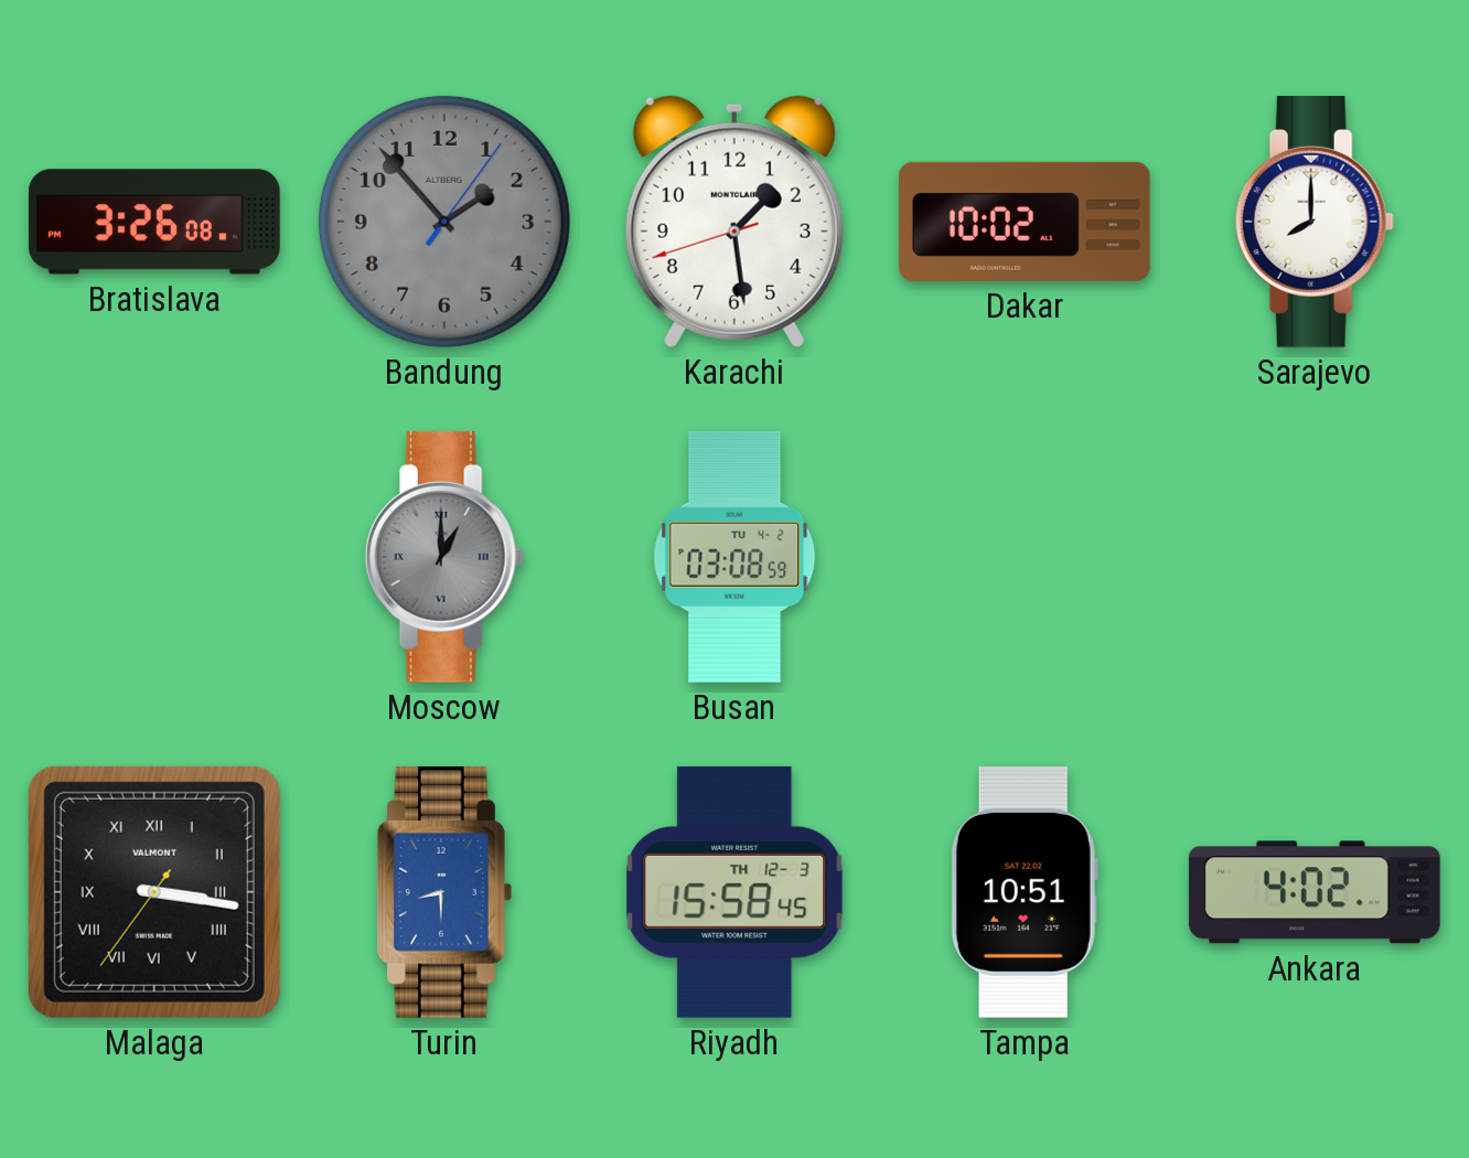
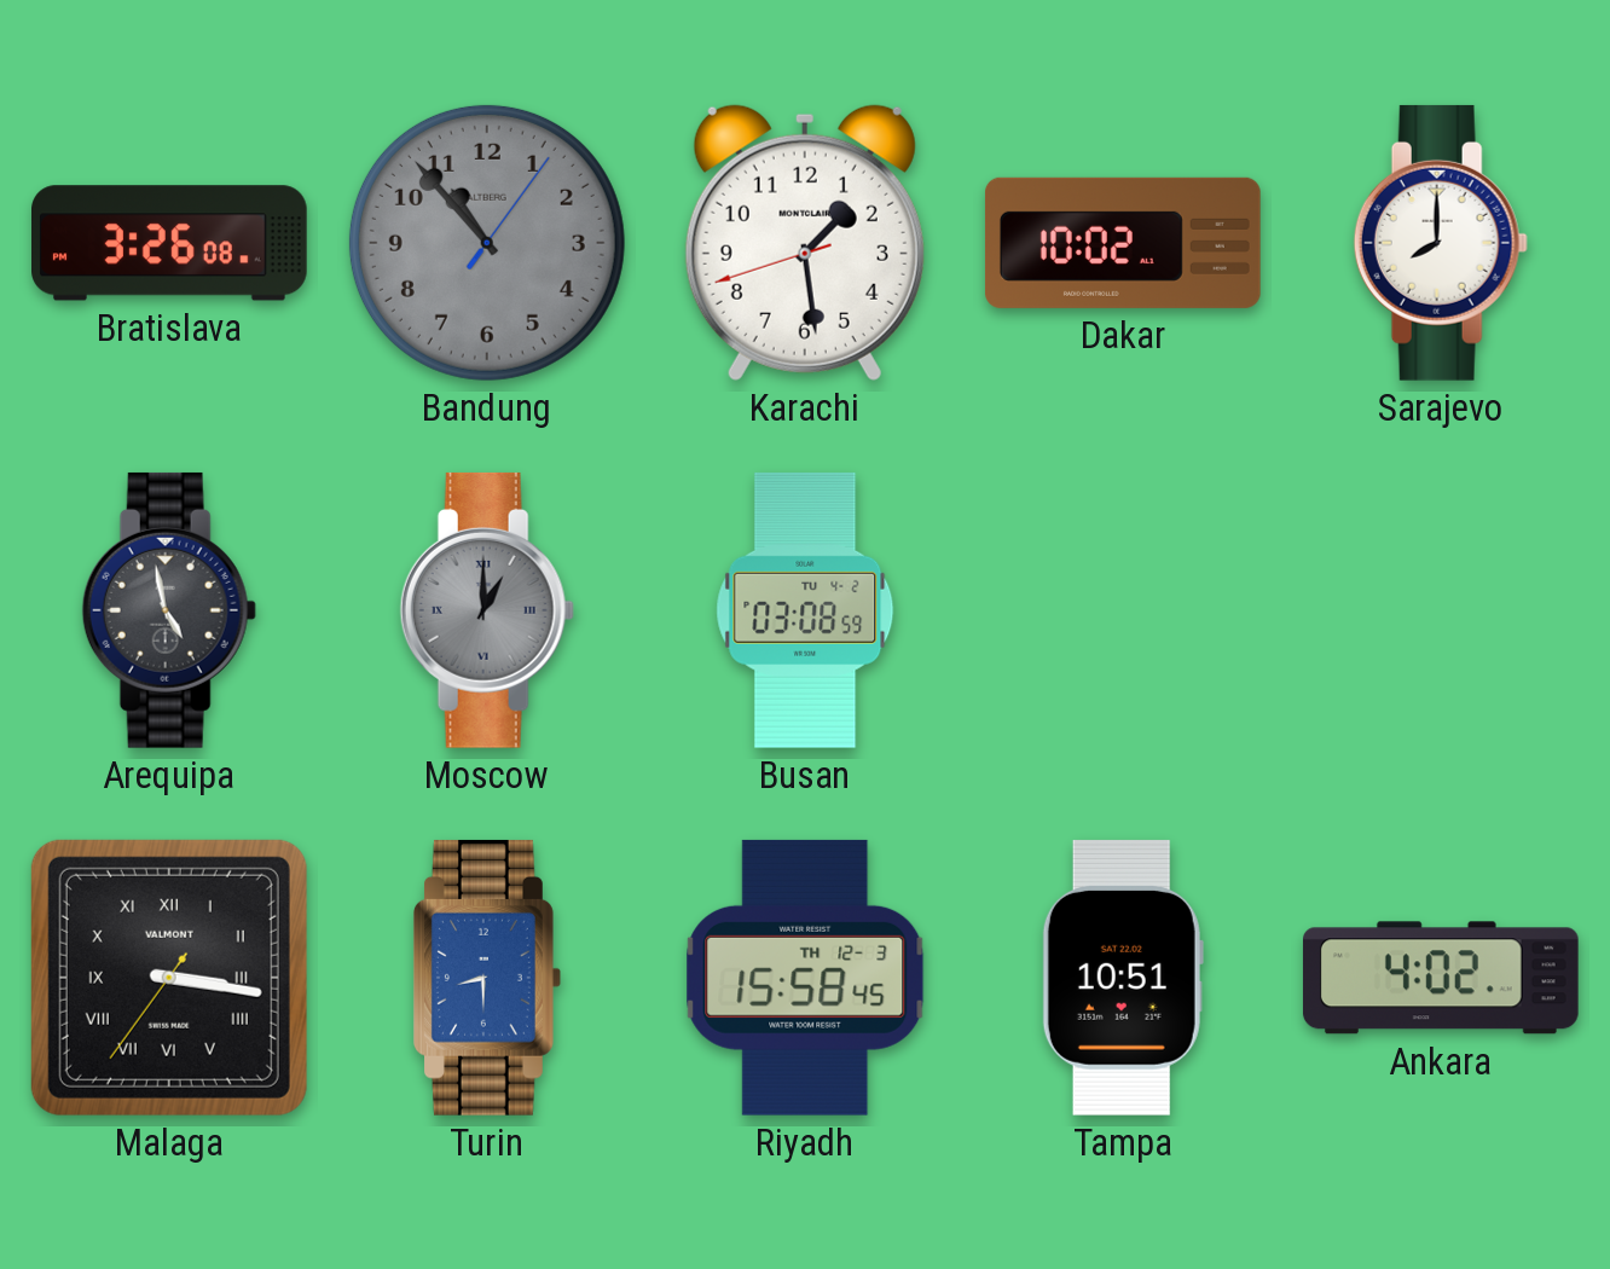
Bandung: 1:53 -> 10:53 (487, 243)
Arequipa: none -> 4:58 (169, 610)
